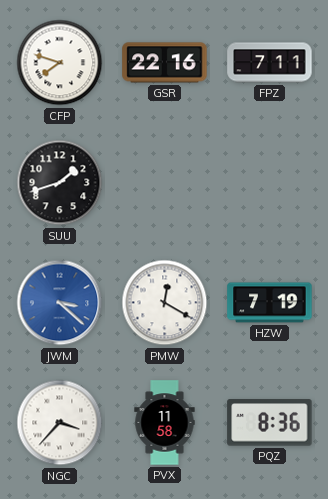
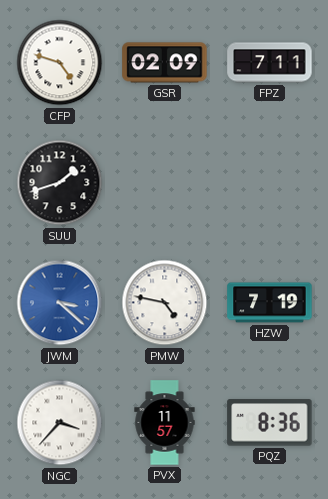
CFP: 7:48 -> 4:48 (60, 63)
GSR: 22:16 -> 02:09 (165, 63)
PMW: 12:20 -> 4:47 (165, 303)
PVX: 11:58 -> 11:57 (165, 423)
